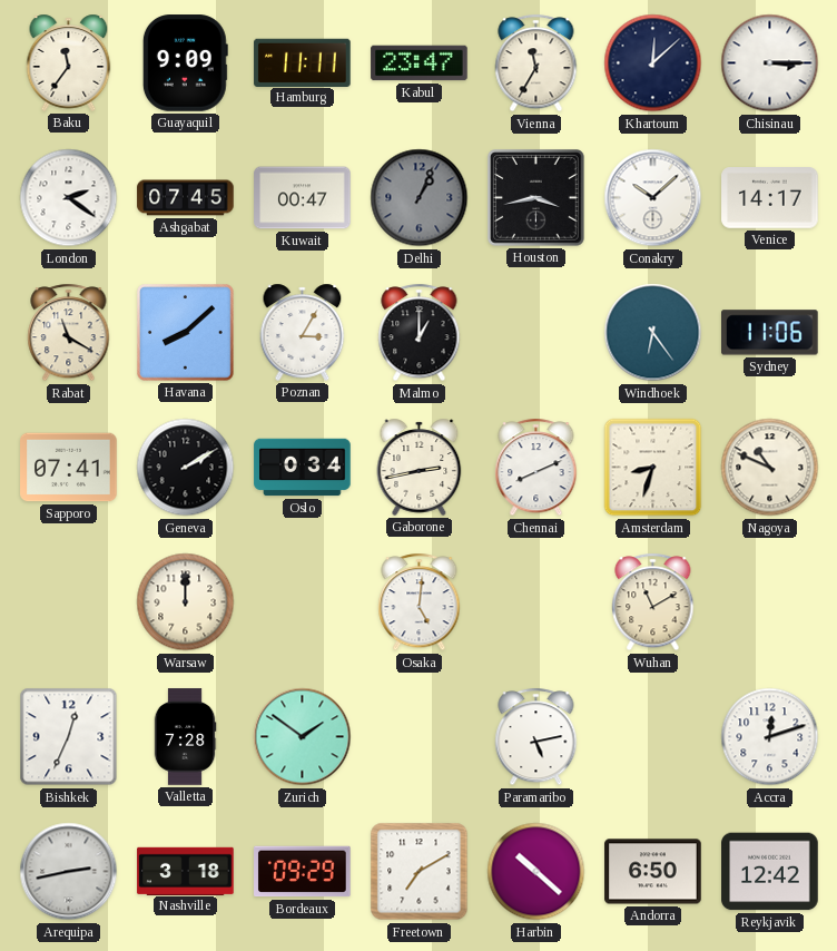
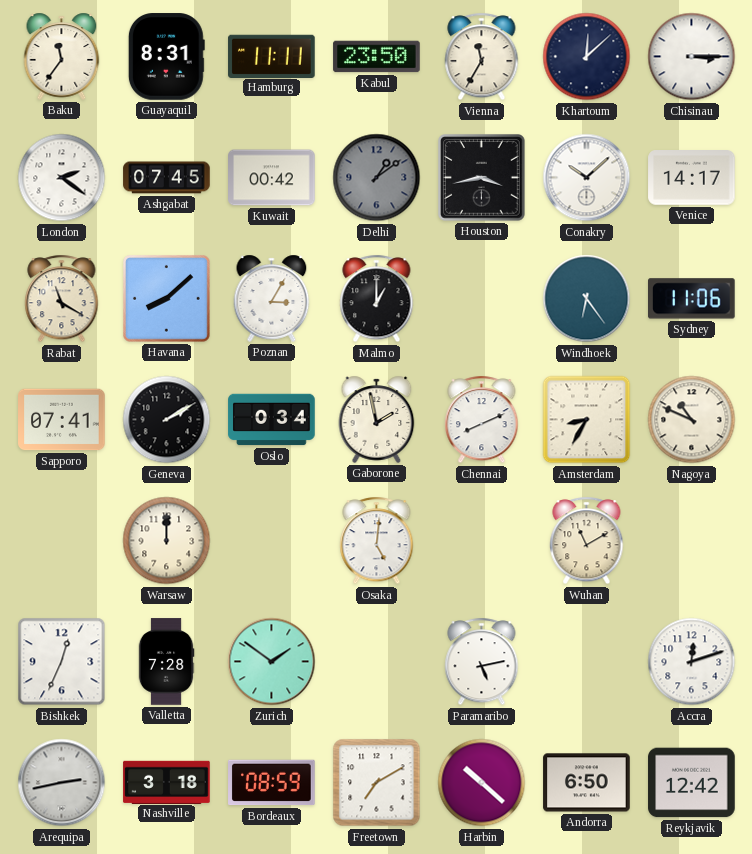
Guayaquil: 9:09 -> 8:31 (166, 57)
Kabul: 23:47 -> 23:50 (377, 57)
Kuwait: 00:47 -> 00:42 (272, 178)
Delhi: 1:04 -> 1:09 (377, 178)
Gaborone: 2:43 -> 1:58 (377, 419)
Amsterdam: 8:33 -> 8:35 (587, 420)
Bordeaux: 09:29 -> 08:59 (272, 783)
